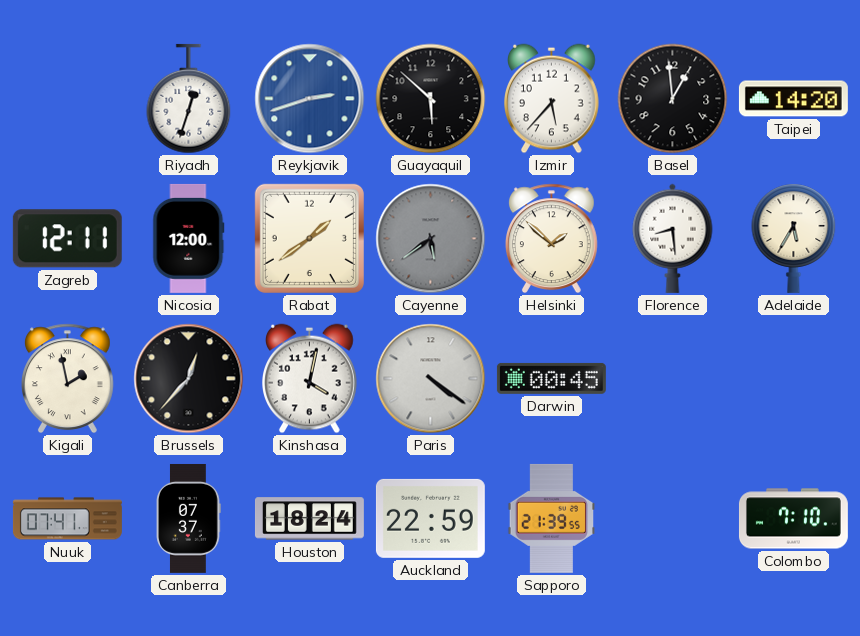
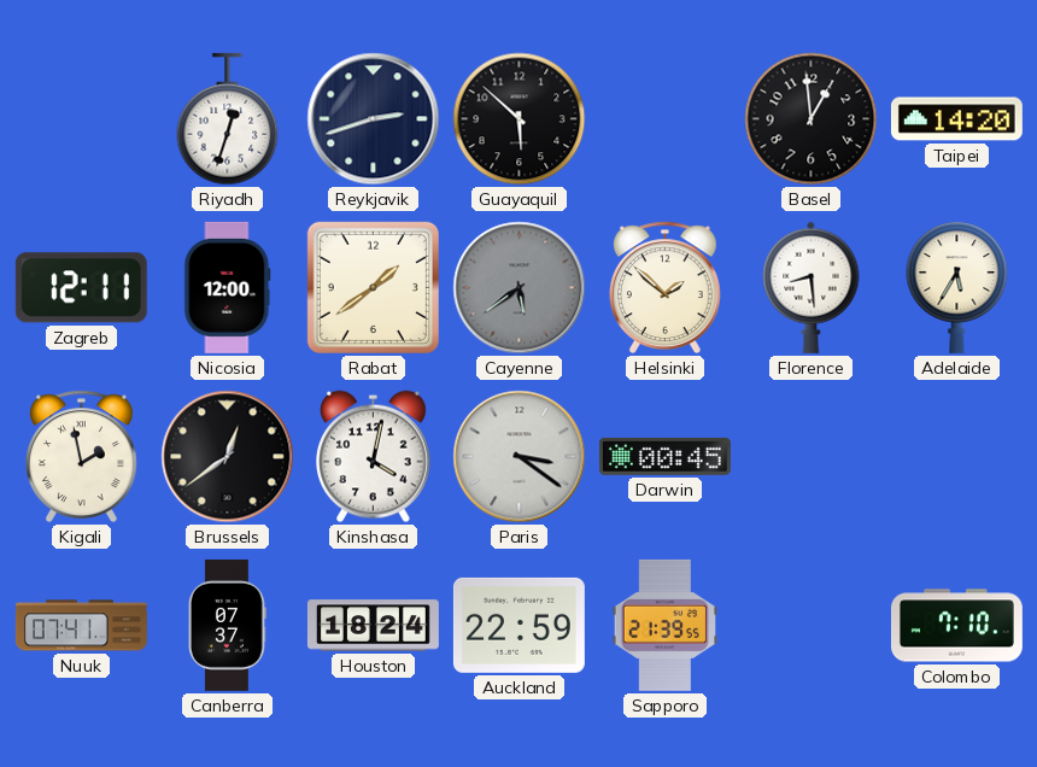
Reykjavik dial: blue -> navy (374, 119)
Izmir: 5:37 -> none (552, 99)
Brussels: 12:37 -> 12:39 (228, 457)
Paris: 4:21 -> 3:21 (520, 457)
